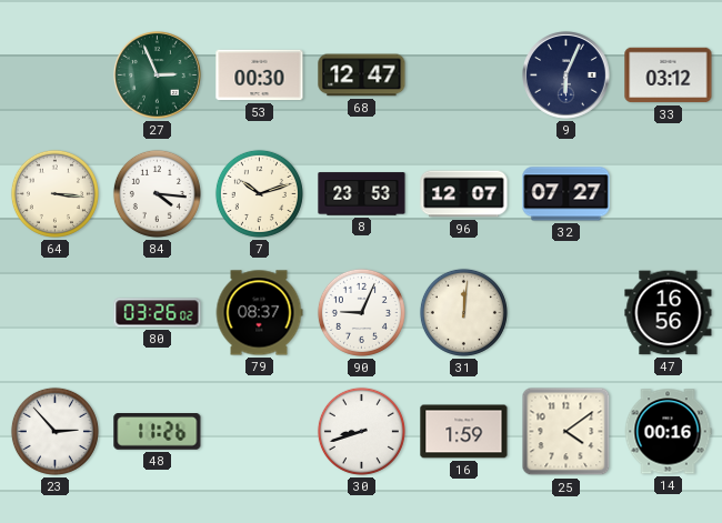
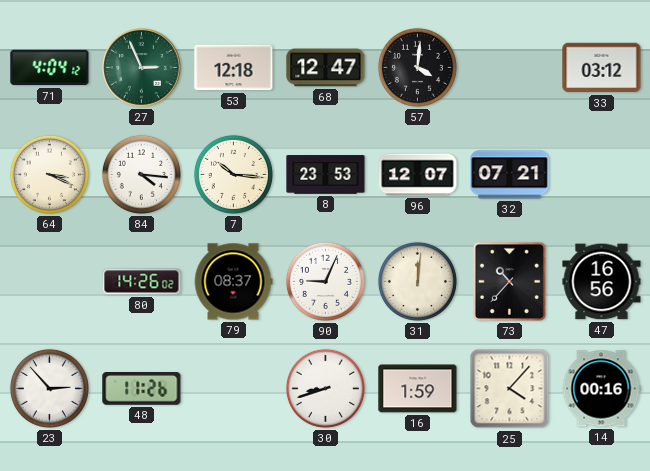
71: none -> 4:04 (50, 68)
53: 00:30 -> 12:18 (234, 68)
57: none -> 4:01 (417, 67)
9: 6:04 -> none (566, 76)
64: 3:16 -> 3:19 (49, 174)
7: 10:12 -> 10:16 (233, 174)
32: 07:27 -> 07:21 (510, 175)
80: 03:26 -> 14:26 (142, 282)
73: none -> 10:37 (509, 281)
25: 4:09 -> 4:07 (510, 389)
